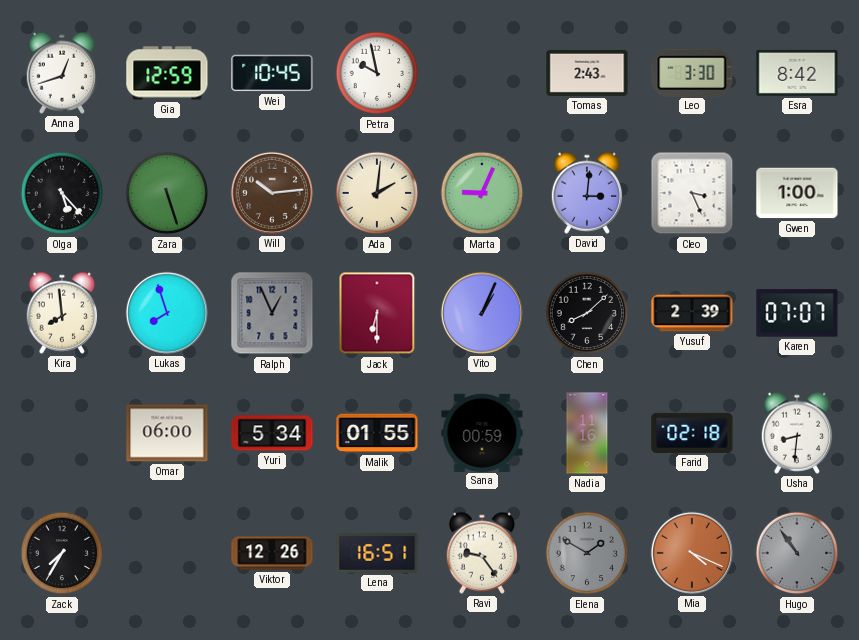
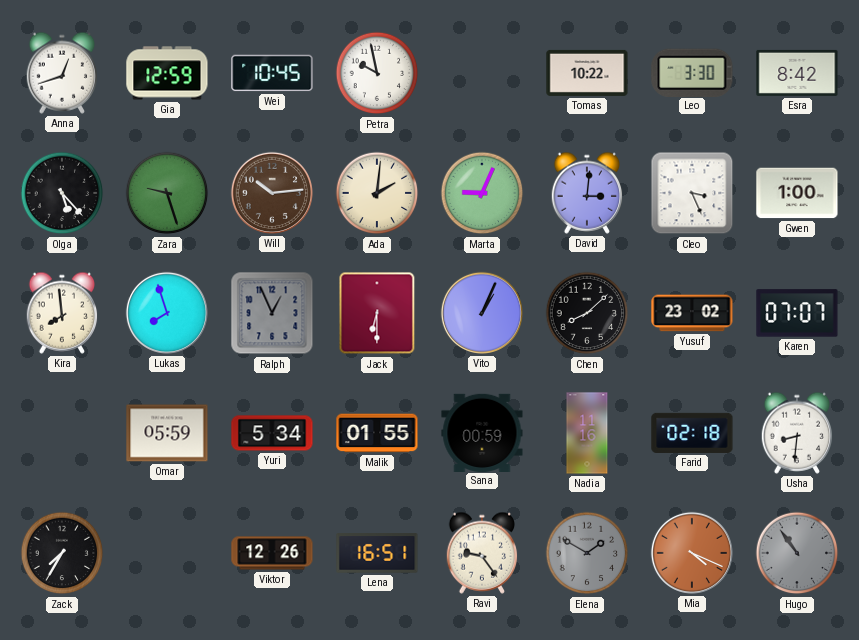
Tomas: 2:43 -> 10:22 (587, 73)
Zara: 5:27 -> 9:27 (167, 193)
Yusuf: 2:39 -> 23:02 (692, 313)
Omar: 06:00 -> 05:59 (167, 433)
